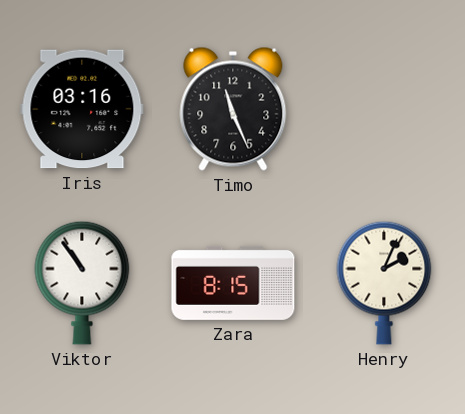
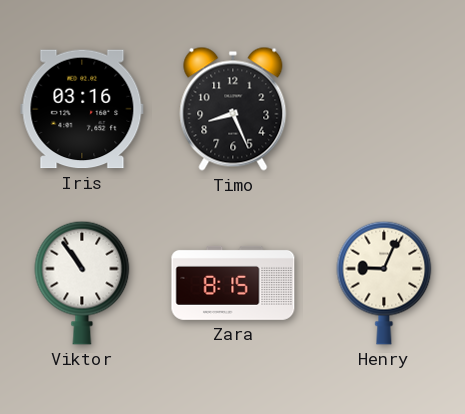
Timo: 11:26 -> 8:26 (233, 109)
Henry: 2:04 -> 9:04 (384, 283)
